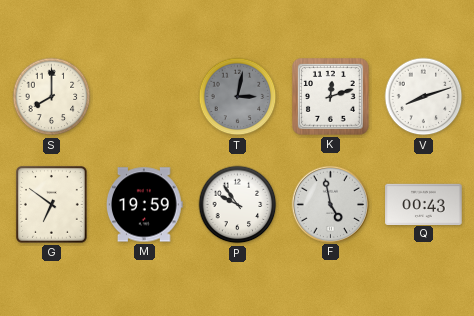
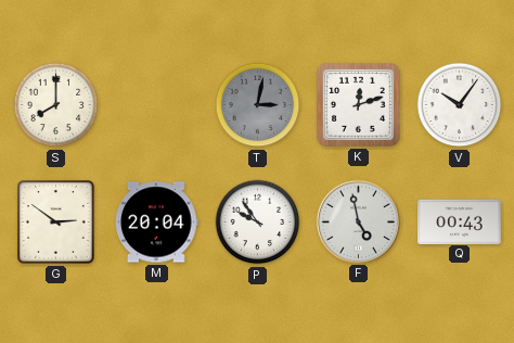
V: 8:12 -> 10:06 (460, 105)
G: 6:51 -> 2:51 (55, 221)
M: 19:59 -> 20:04 (157, 223)
